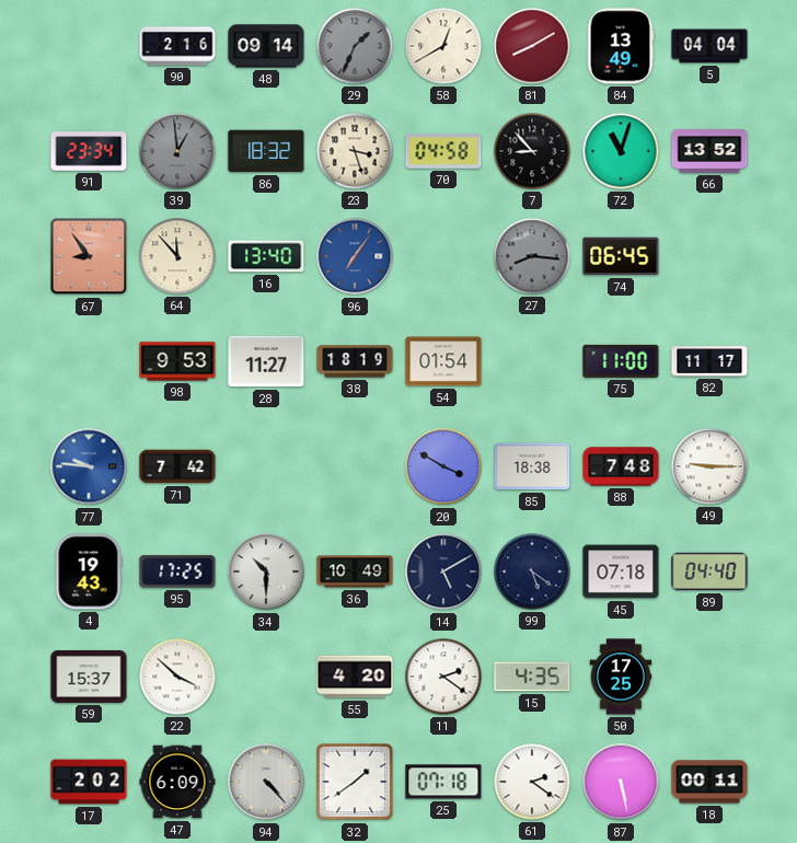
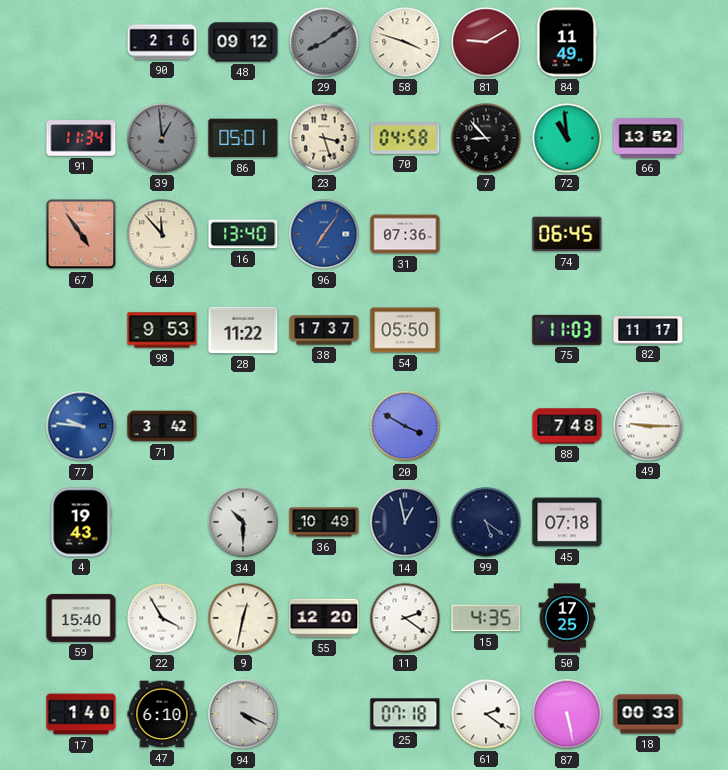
48: 09:14 -> 09:12 (243, 42)
29: 1:34 -> 8:09 (324, 42)
58: 12:40 -> 3:48 (405, 42)
81: 8:10 -> 9:10 (486, 42)
84: 13:49 -> 11:49 (567, 42)
5: 04:04 -> none (709, 46)
91: 23:34 -> 11:34 (81, 138)
86: 18:32 -> 05:01 (243, 138)
72: 11:03 -> 10:59 (567, 138)
67: 8:54 -> 4:54 (81, 234)
31: none -> 07:36 (405, 234)
27: 8:16 -> none (532, 256)
28: 11:27 -> 11:22 (243, 330)
38: 18:19 -> 17:37 (324, 330)
54: 01:54 -> 05:50 (405, 330)
75: 11:00 -> 11:03 (567, 330)
71: 7:42 -> 3:42 (162, 426)
85: 18:38 -> none (532, 466)
95: 17:25 -> none (177, 571)
14: 5:10 -> 12:58 (405, 522)
89: 04:40 -> none (709, 571)
59: 15:37 -> 15:40 (81, 618)
22: 3:52 -> 3:55 (162, 618)
9: none -> 12:32 (243, 618)
55: 4:20 -> 12:20 (324, 618)
17: 2:02 -> 1:40 (81, 714)
47: 6:09 -> 6:10 (162, 714)
94: 4:23 -> 4:19 (243, 714)
32: 1:39 -> none (355, 782)
18: 00:11 -> 00:33 (648, 714)
